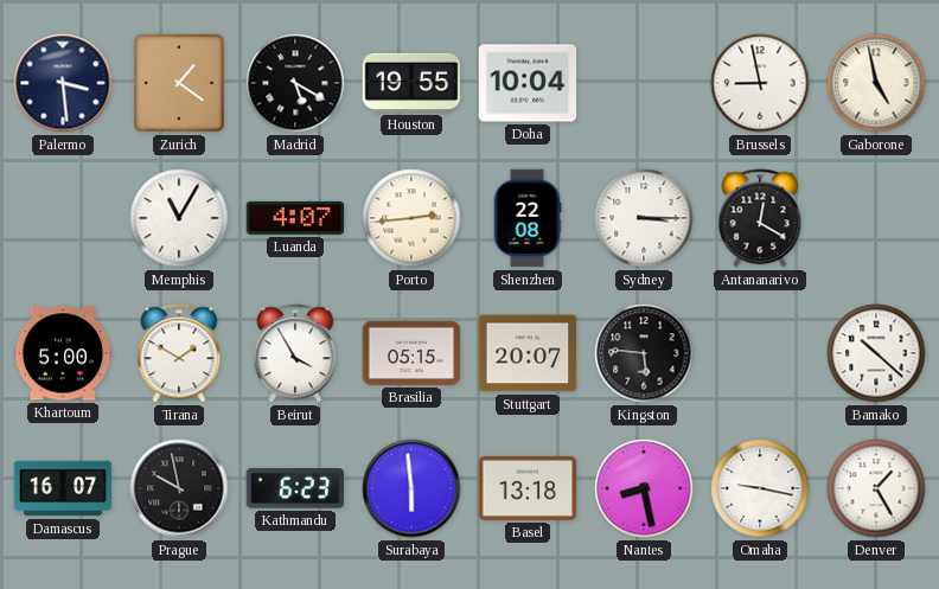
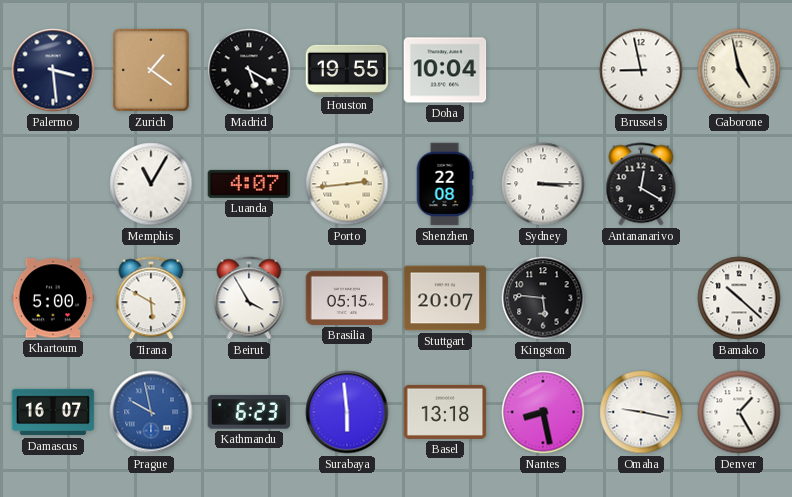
Tirana: 1:50 -> 5:50 (151, 298)
Prague dial: black -> blue (151, 412)
